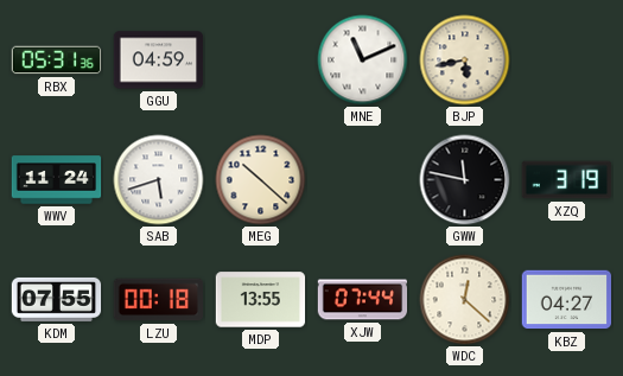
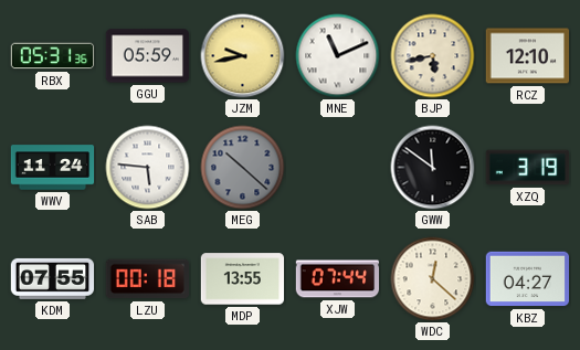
GGU: 04:59 -> 05:59 (148, 56)
JZM: none -> 9:43 (243, 56)
RCZ: none -> 12:10 (528, 56)
SAB: 5:42 -> 5:46 (148, 168)
MEG dial: cream -> grey (243, 168)
GWW: 11:47 -> 11:51 (433, 168)
